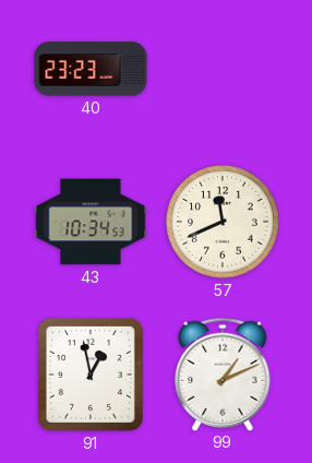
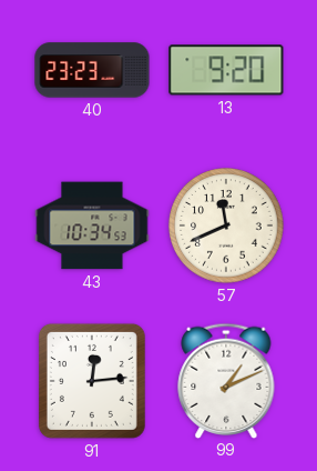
13: none -> 9:20 (226, 70)
91: 12:58 -> 12:14 (92, 381)
